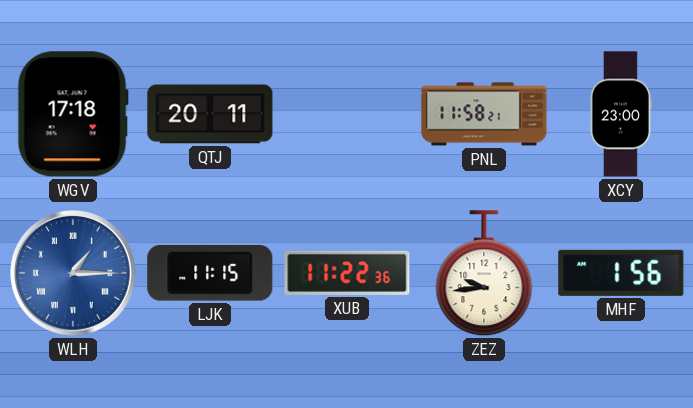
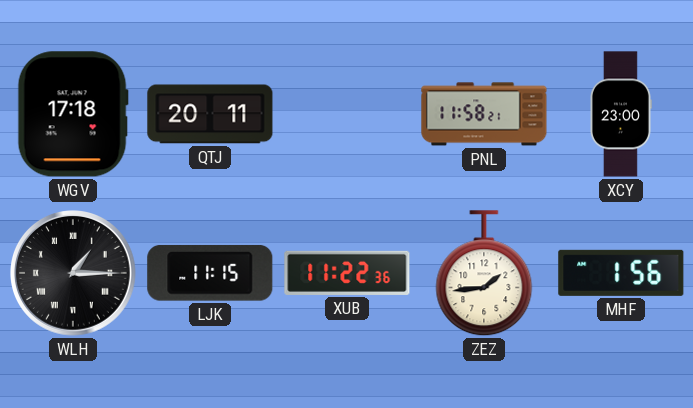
WLH dial: blue -> black (74, 274)
ZEZ: 9:44 -> 1:44 (484, 274)
